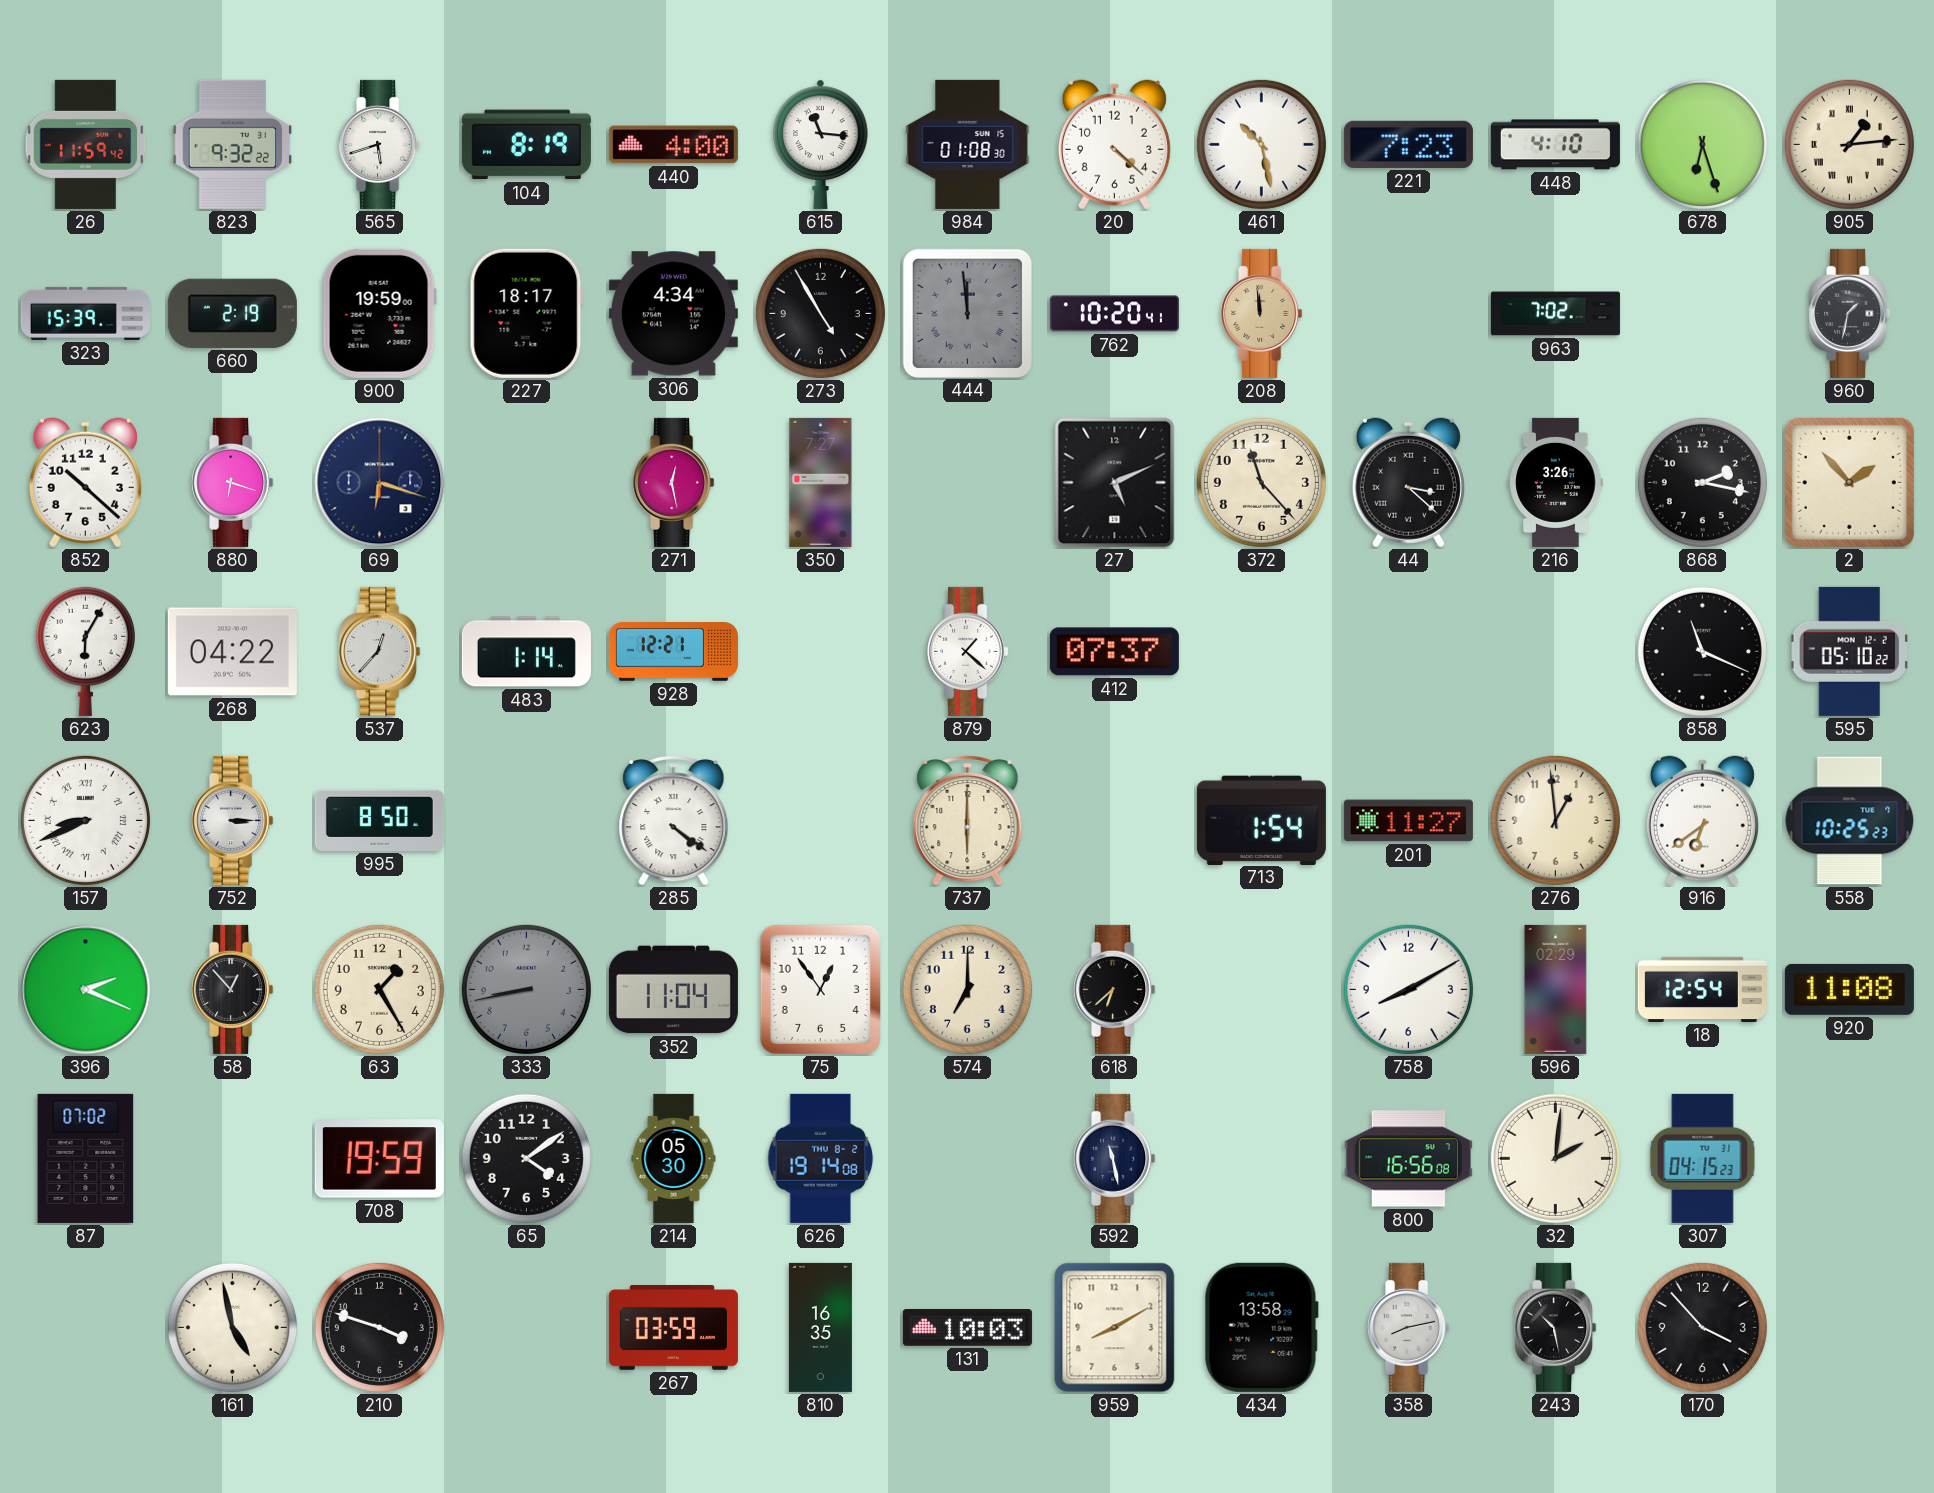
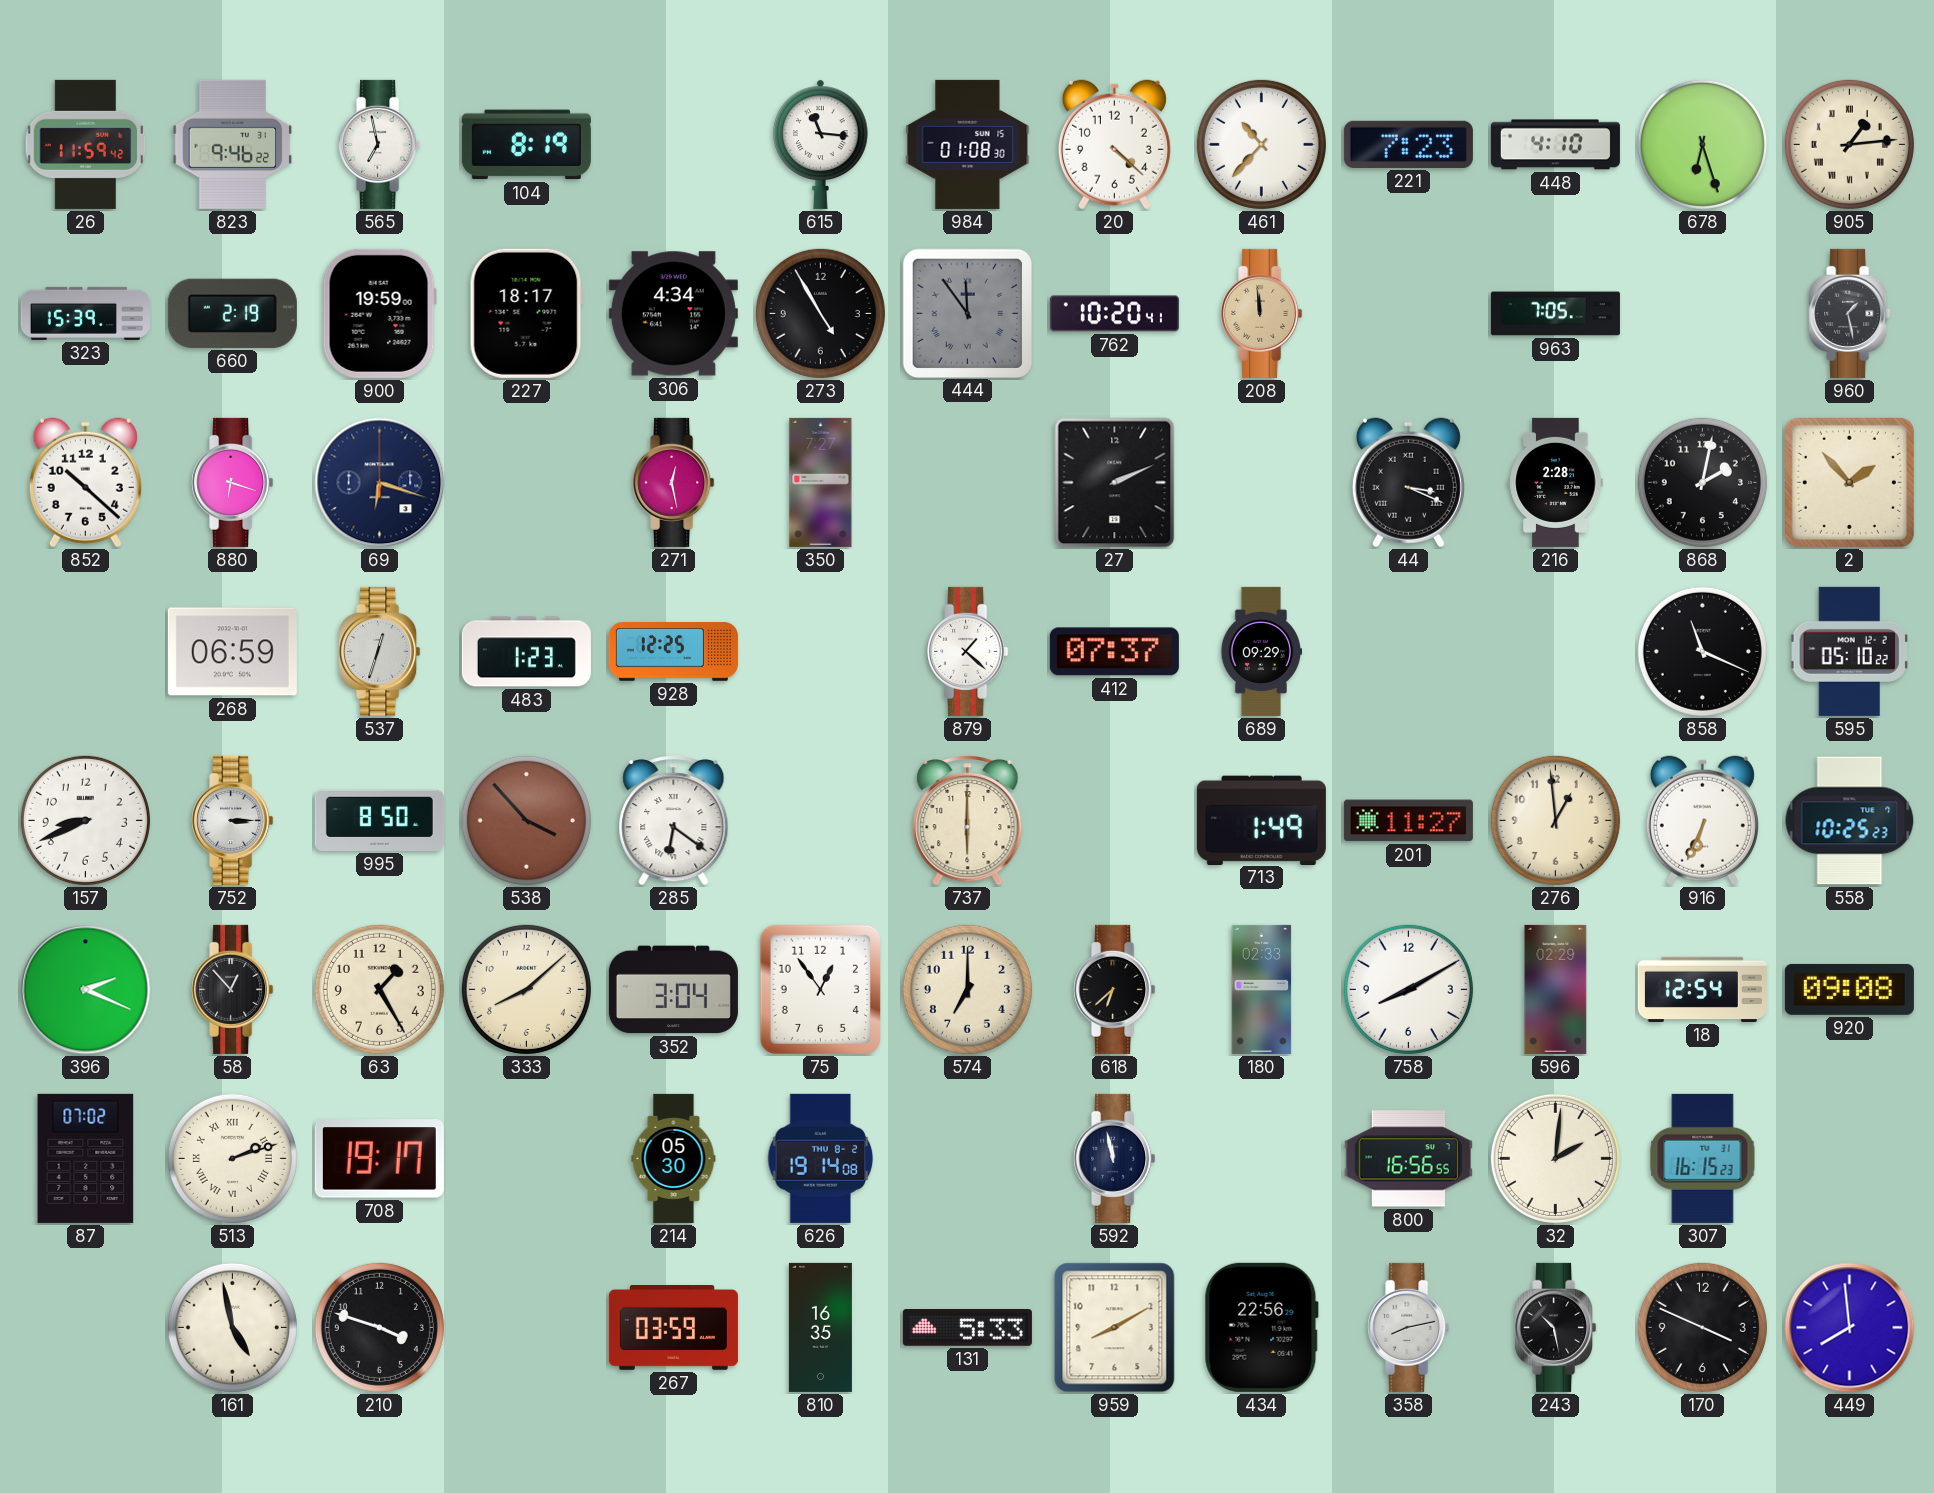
823: 9:32 -> 9:46 (233, 144)
565: 5:42 -> 6:58 (380, 144)
440: 4:00 -> none (673, 145)
461: 10:28 -> 10:37 (1261, 144)
444: 11:59 -> 11:54 (967, 313)
963: 7:02 -> 7:05 (1555, 314)
960: 1:32 -> 1:28 (1850, 313)
27: 5:11 -> 2:11 (1115, 483)
372: 11:23 -> none (1261, 482)
44: 3:22 -> 3:19 (1408, 483)
216: 3:26 -> 2:28 (1556, 482)
868: 2:17 -> 2:02 (1702, 482)
623: 6:05 -> none (85, 651)
268: 04:22 -> 06:59 (232, 652)
537: 12:37 -> 12:33 (380, 651)
483: 1:14 -> 1:23 (526, 652)
928: 12:21 -> 12:25 (673, 652)
689: none -> 09:29 (1262, 651)
157 numerals: Roman -> Arabic (85, 820)
538: none -> 3:53 (526, 820)
285: 4:21 -> 6:21 (674, 821)
713: 1:54 -> 1:49 (1261, 820)
916: 6:39 -> 6:34 (1702, 821)
333: 8:43 -> 8:08 (526, 989)
333 dial: grey -> cream (526, 989)
352: 11:04 -> 3:04 (673, 990)
180: none -> 02:33 (1262, 989)
920: 11:08 -> 09:08 (1849, 989)
513: none -> 2:12 (232, 1158)
708: 19:59 -> 19:17 (379, 1159)
65: 4:09 -> none (526, 1158)
592: 11:28 -> 11:58 (1115, 1158)
800: 16:56:08 -> 16:56:55 (1408, 1159)
307: 04:15 -> 16:15 (1703, 1158)
131: 10:03 -> 5:33 (967, 1328)
434: 13:58 -> 22:56 (1261, 1327)
170: 3:53 -> 3:49 (1702, 1327)
449: none -> 7:59 (1850, 1328)
